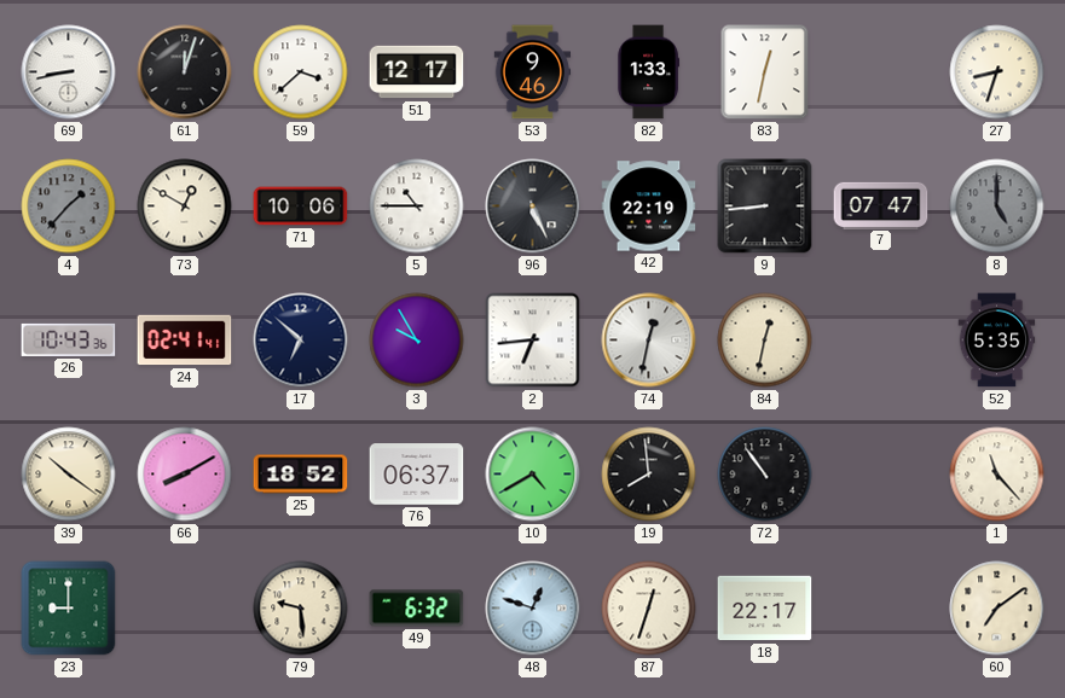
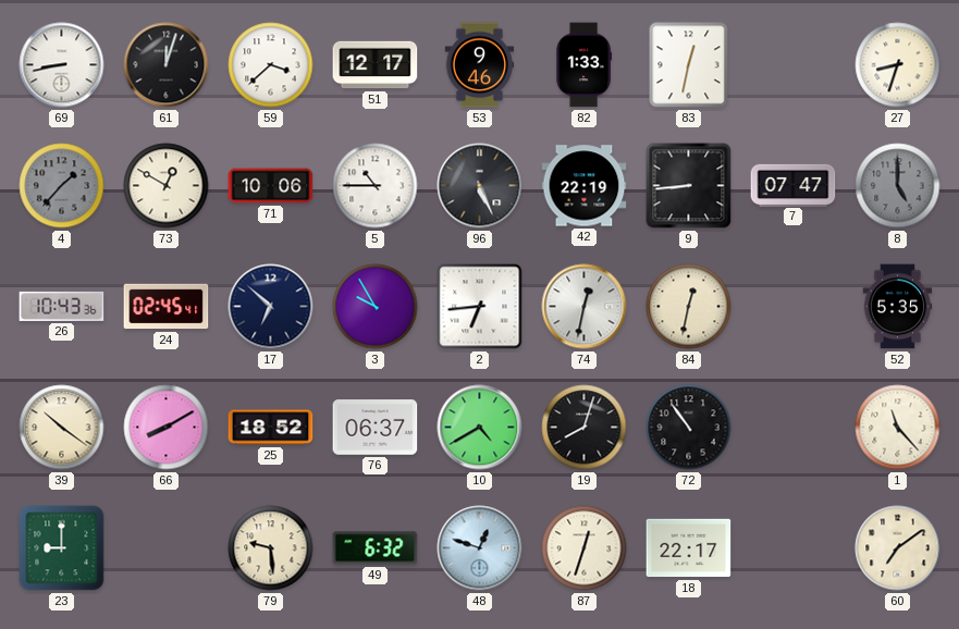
24: 02:41 -> 02:45 (167, 307)
19: 7:59 -> 8:03 (585, 428)
